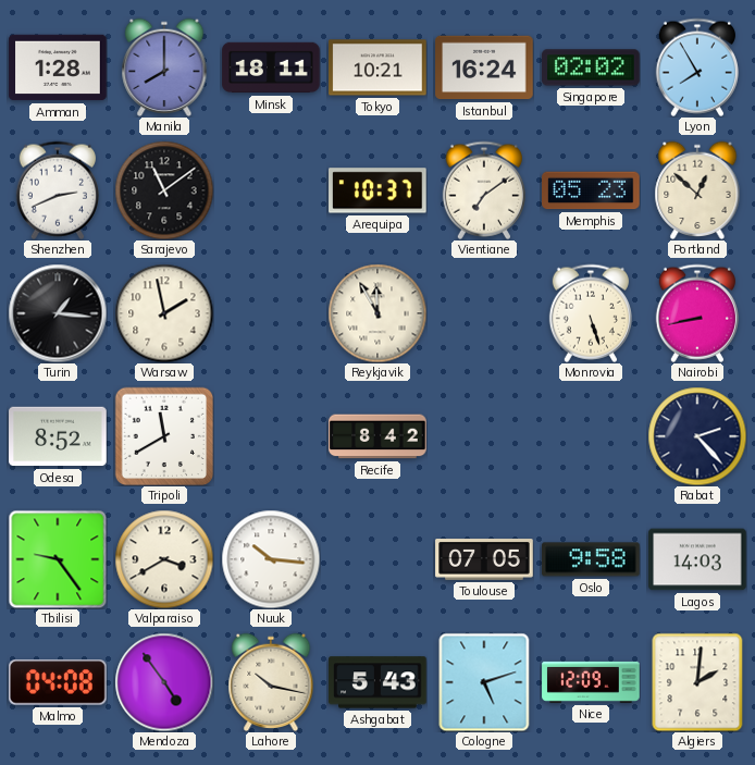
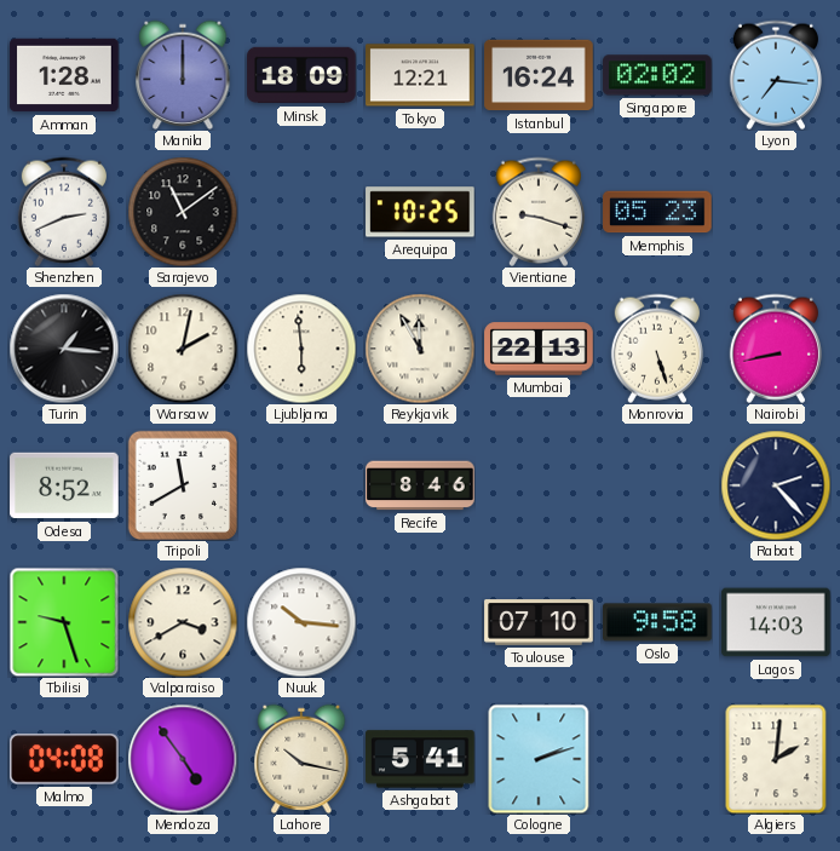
Manila: 8:00 -> 12:00 (183, 75)
Minsk: 18:11 -> 18:09 (301, 75)
Tokyo: 10:21 -> 12:21 (420, 75)
Lyon: 7:55 -> 7:16 (776, 75)
Arequipa: 10:37 -> 10:25 (420, 212)
Vientiane: 7:09 -> 9:18 (539, 212)
Portland: 12:52 -> none (697, 190)
Warsaw: 1:58 -> 2:02 (183, 349)
Ljubljana: none -> 5:59 (301, 349)
Mumbai: none -> 22:13 (539, 349)
Recife: 8:42 -> 8:46 (420, 485)
Tbilisi: 9:24 -> 9:27 (64, 622)
Toulouse: 07:05 -> 07:10 (539, 622)
Ashgabat: 5:43 -> 5:41 (420, 759)
Cologne: 5:12 -> 2:12 (539, 759)
Nice: 12:09 -> none (591, 682)
